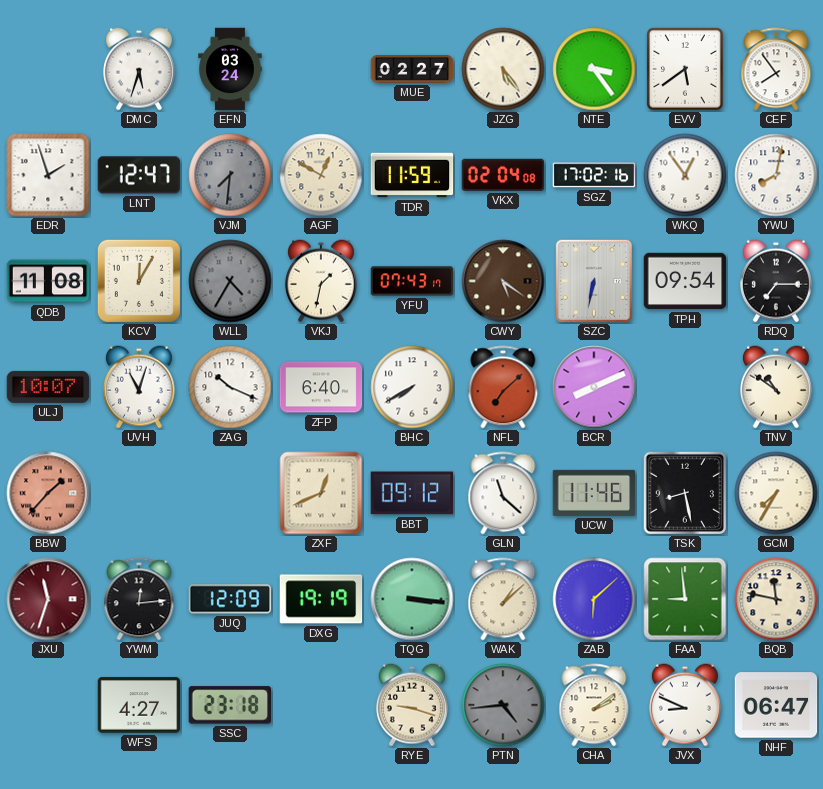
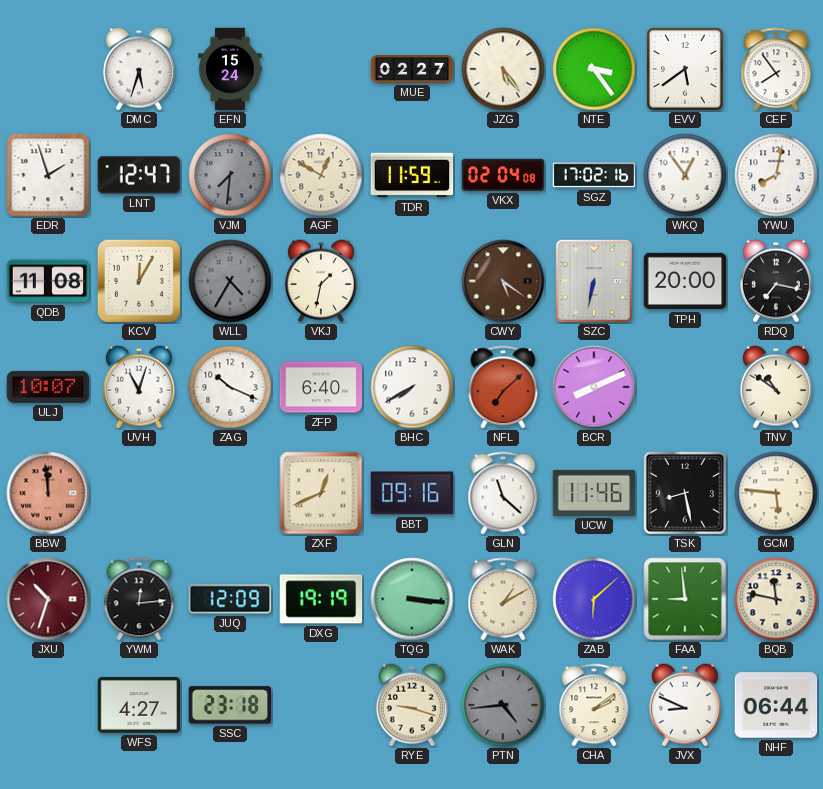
EFN: 03:24 -> 15:24 (230, 69)
YFU: 07:43 -> none (412, 281)
TPH: 09:54 -> 20:00 (685, 281)
RDQ: 7:15 -> 7:17 (776, 281)
BBW: 1:37 -> 11:59 (48, 493)
BBT: 09:12 -> 09:16 (412, 493)
GCM: 7:35 -> 5:46 (776, 493)
JXU: 11:33 -> 10:33 (48, 599)
WAK: 1:08 -> 1:10 (503, 599)
NHF: 06:47 -> 06:44 (776, 705)
